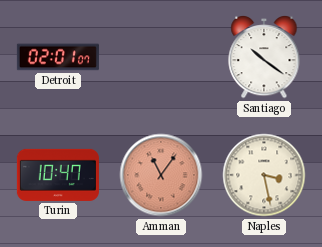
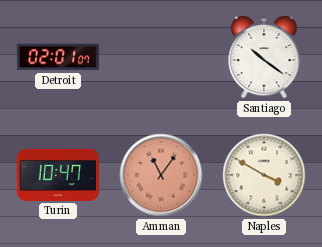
Naples: 3:28 -> 3:50 (264, 175)
